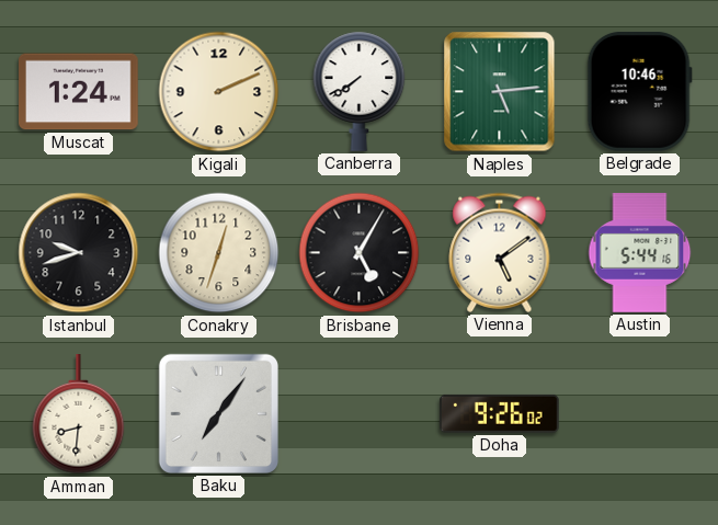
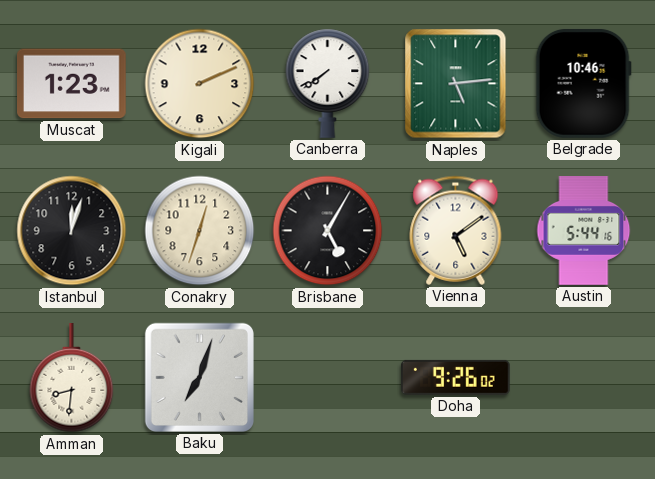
Muscat: 1:24 -> 1:23 (72, 84)
Istanbul: 9:42 -> 12:03 (72, 231)
Baku: 7:06 -> 7:03 (199, 377)
